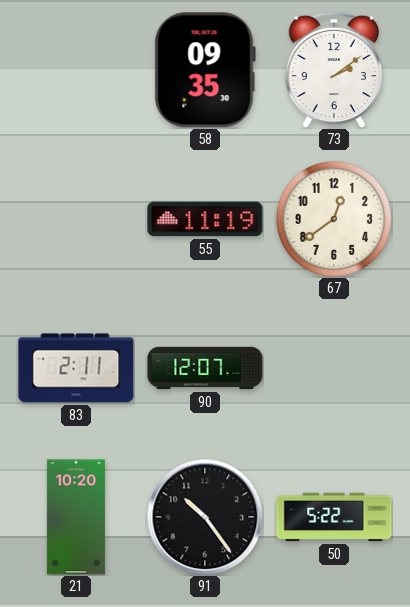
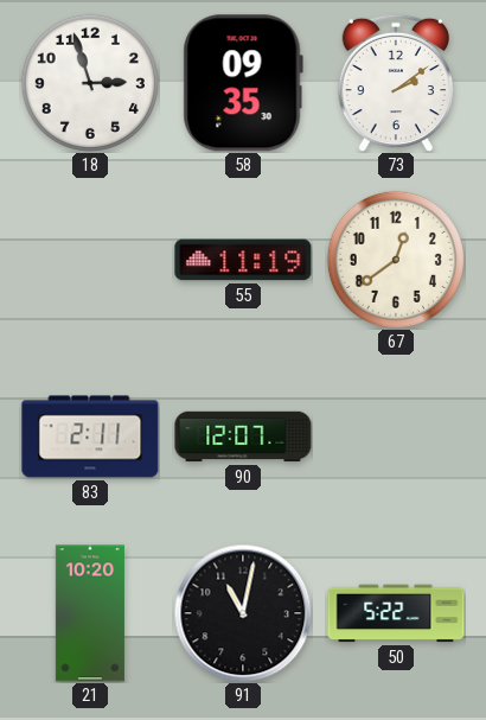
18: none -> 2:57 (90, 83)
91: 10:24 -> 11:02 (243, 613)
